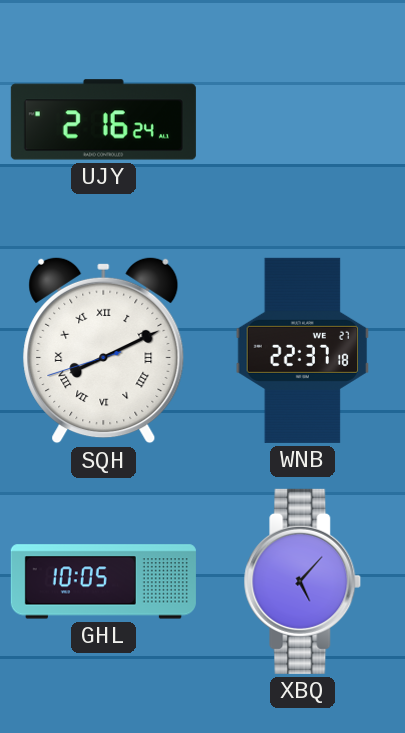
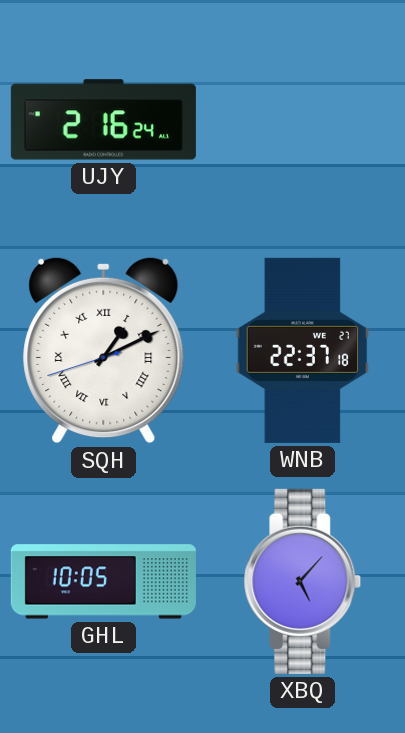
SQH: 8:10 -> 1:10 (104, 350)
